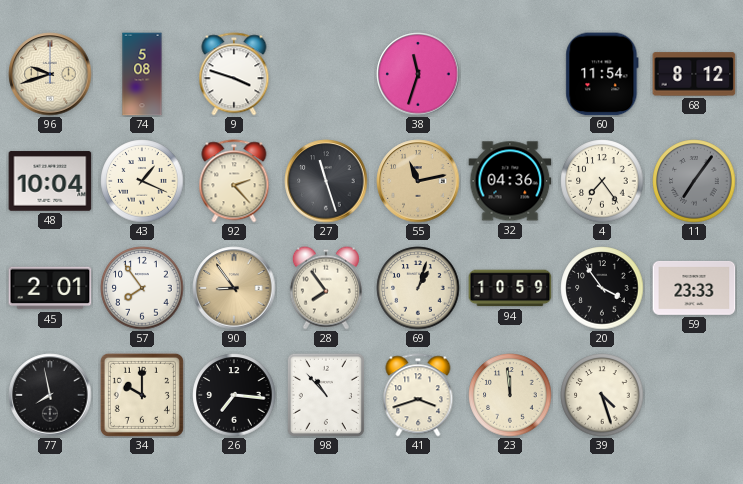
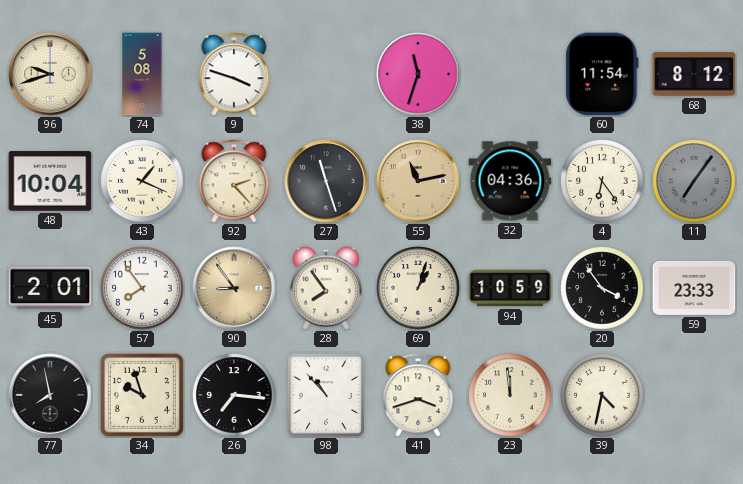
4: 7:24 -> 6:24 (602, 181)
34: 10:00 -> 9:57 (142, 395)
39: 4:27 -> 4:32 (602, 395)
